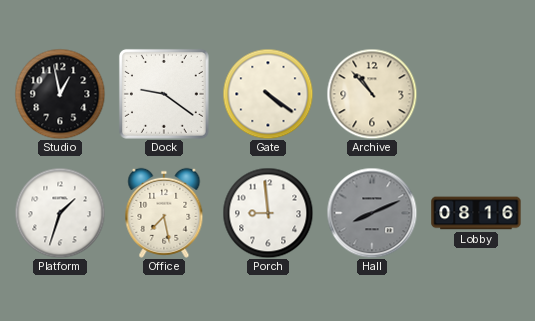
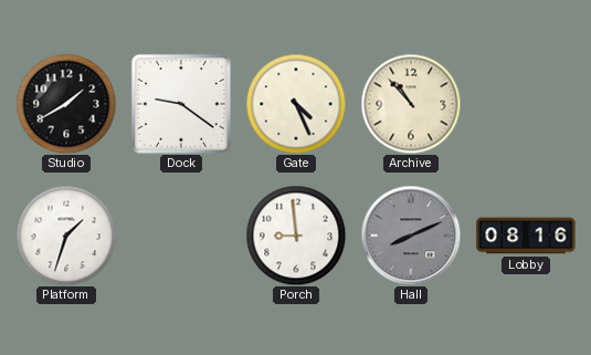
Studio: 12:58 -> 1:40 (66, 104)
Gate: 4:21 -> 4:26 (296, 104)
Office: 7:28 -> none (164, 213)
